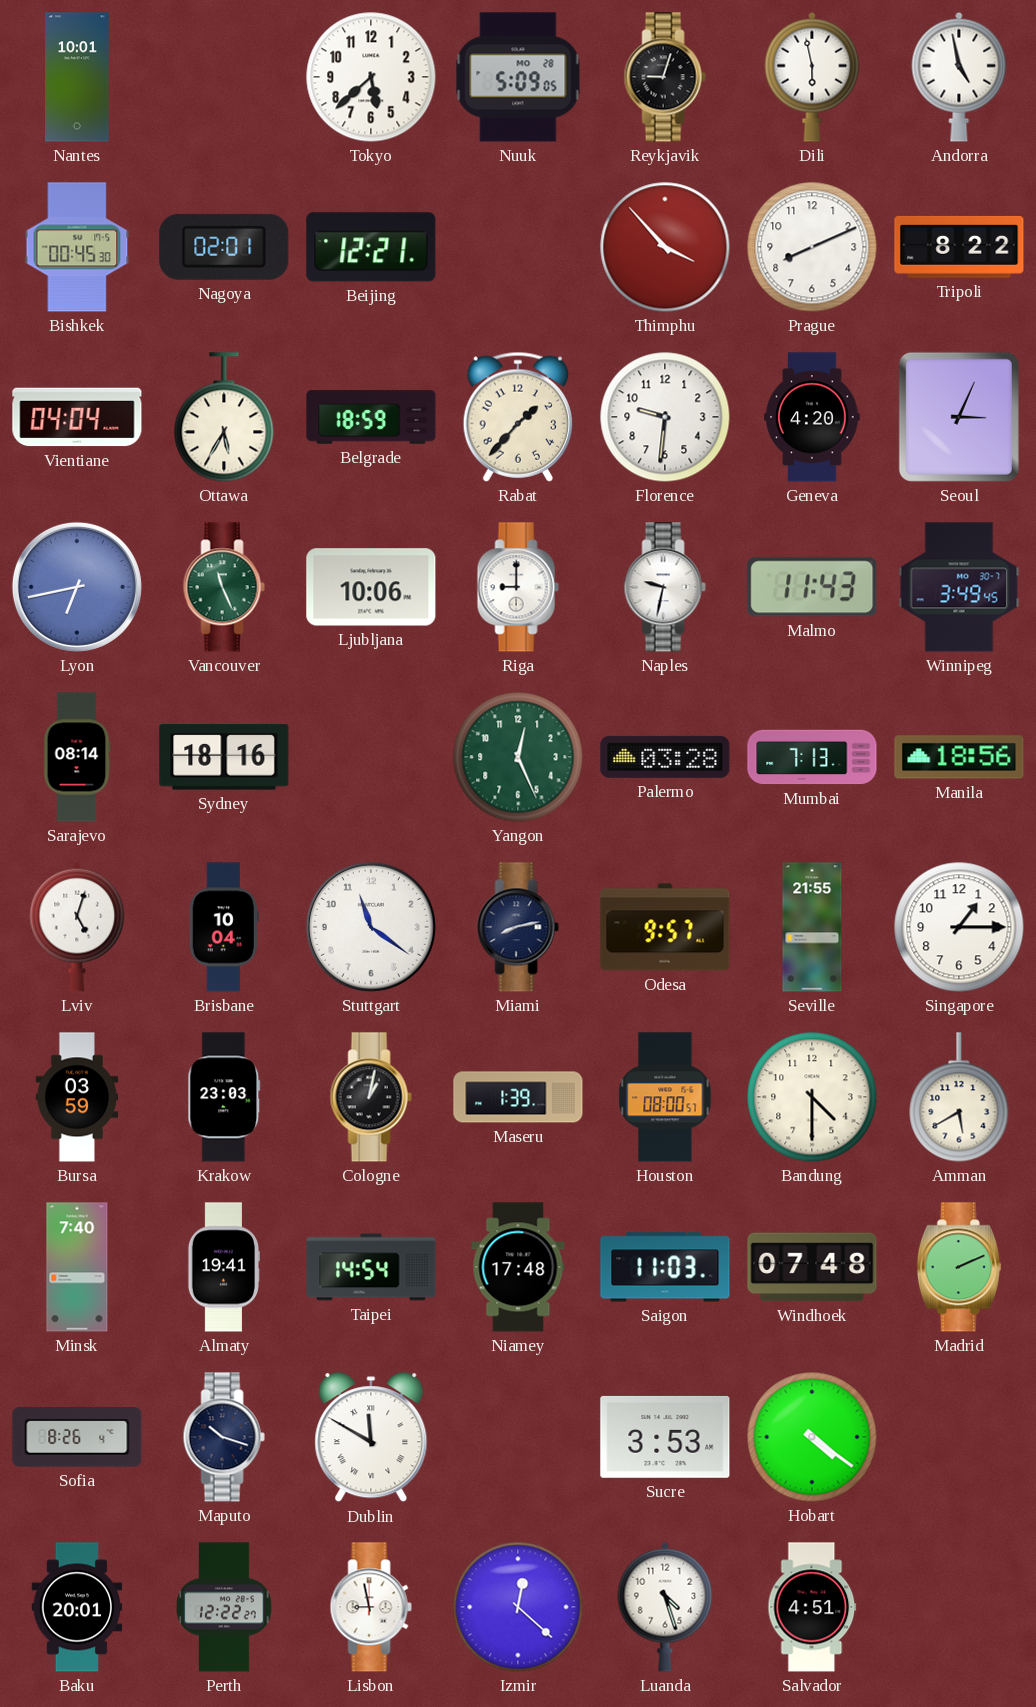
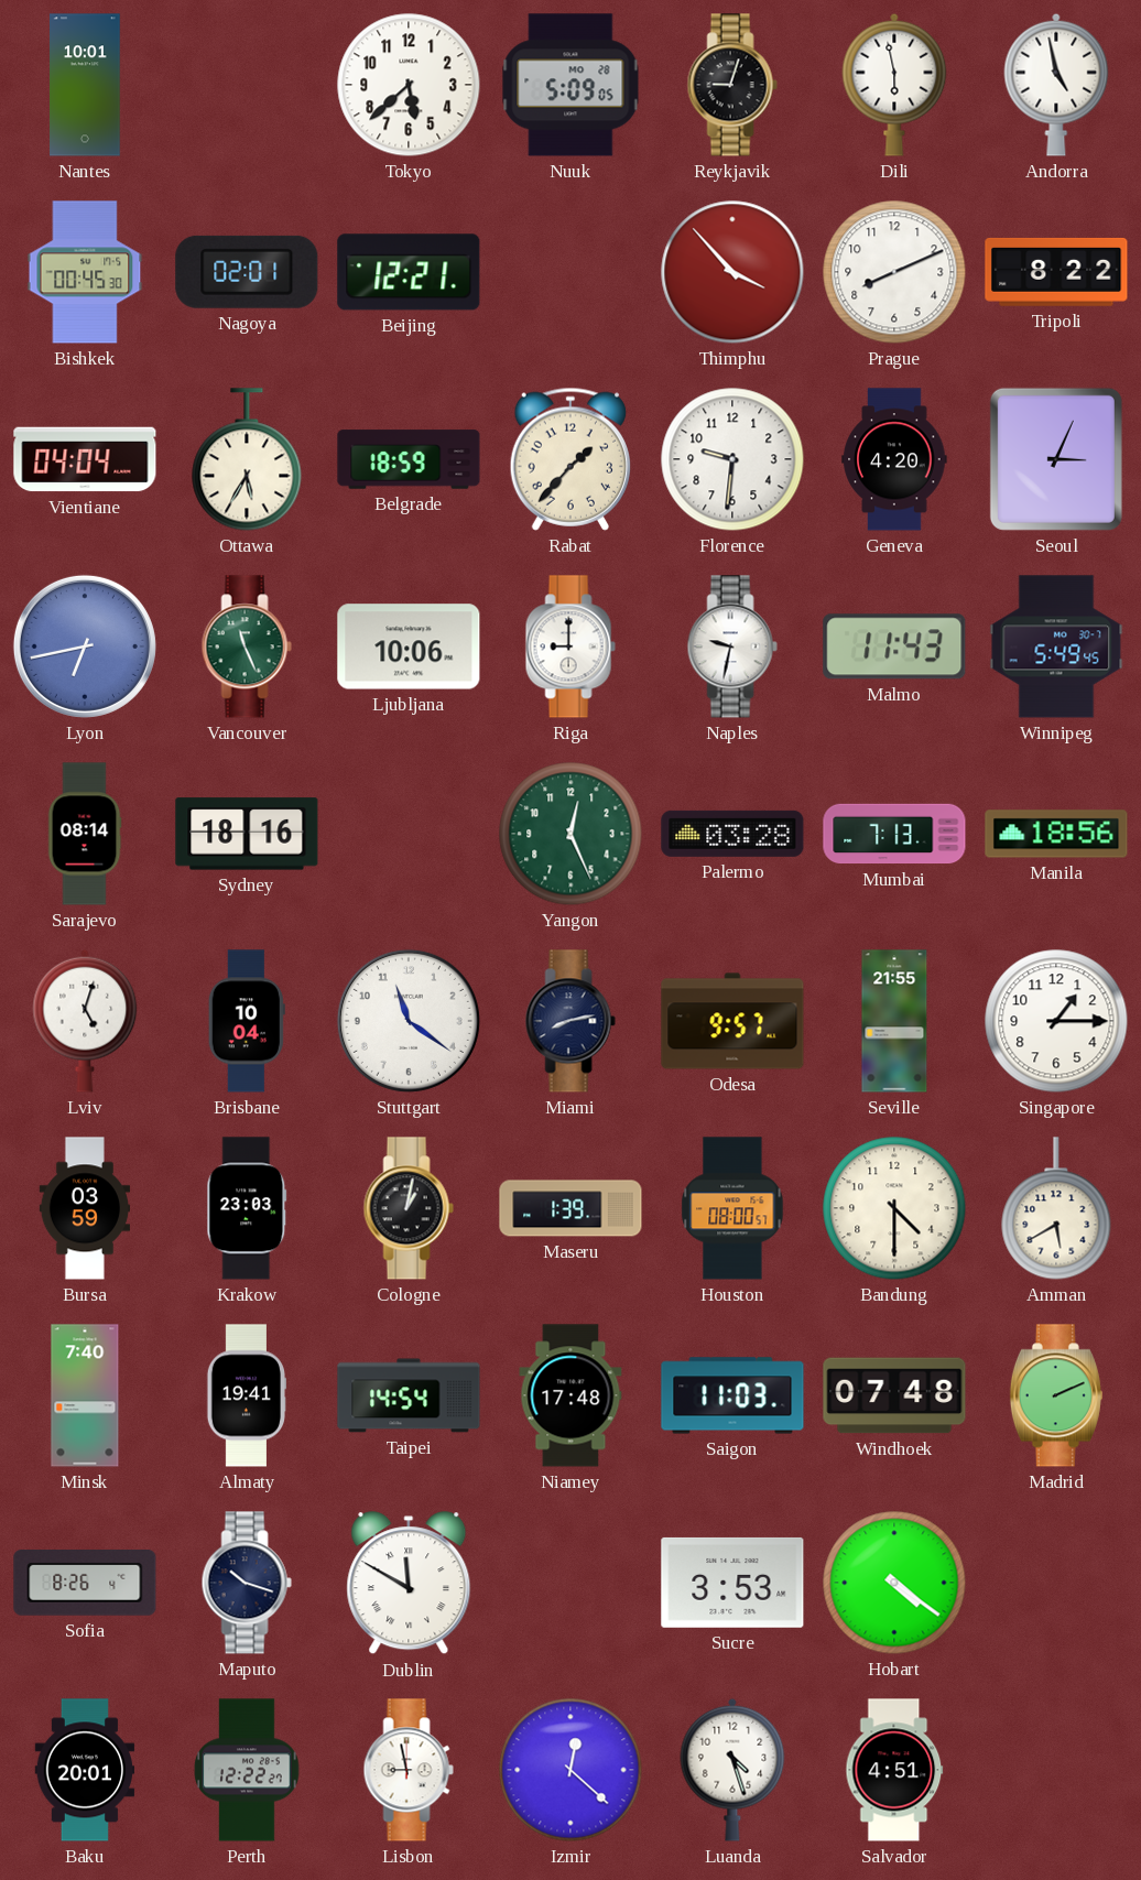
Winnipeg: 3:49 -> 5:49 (1056, 646)
